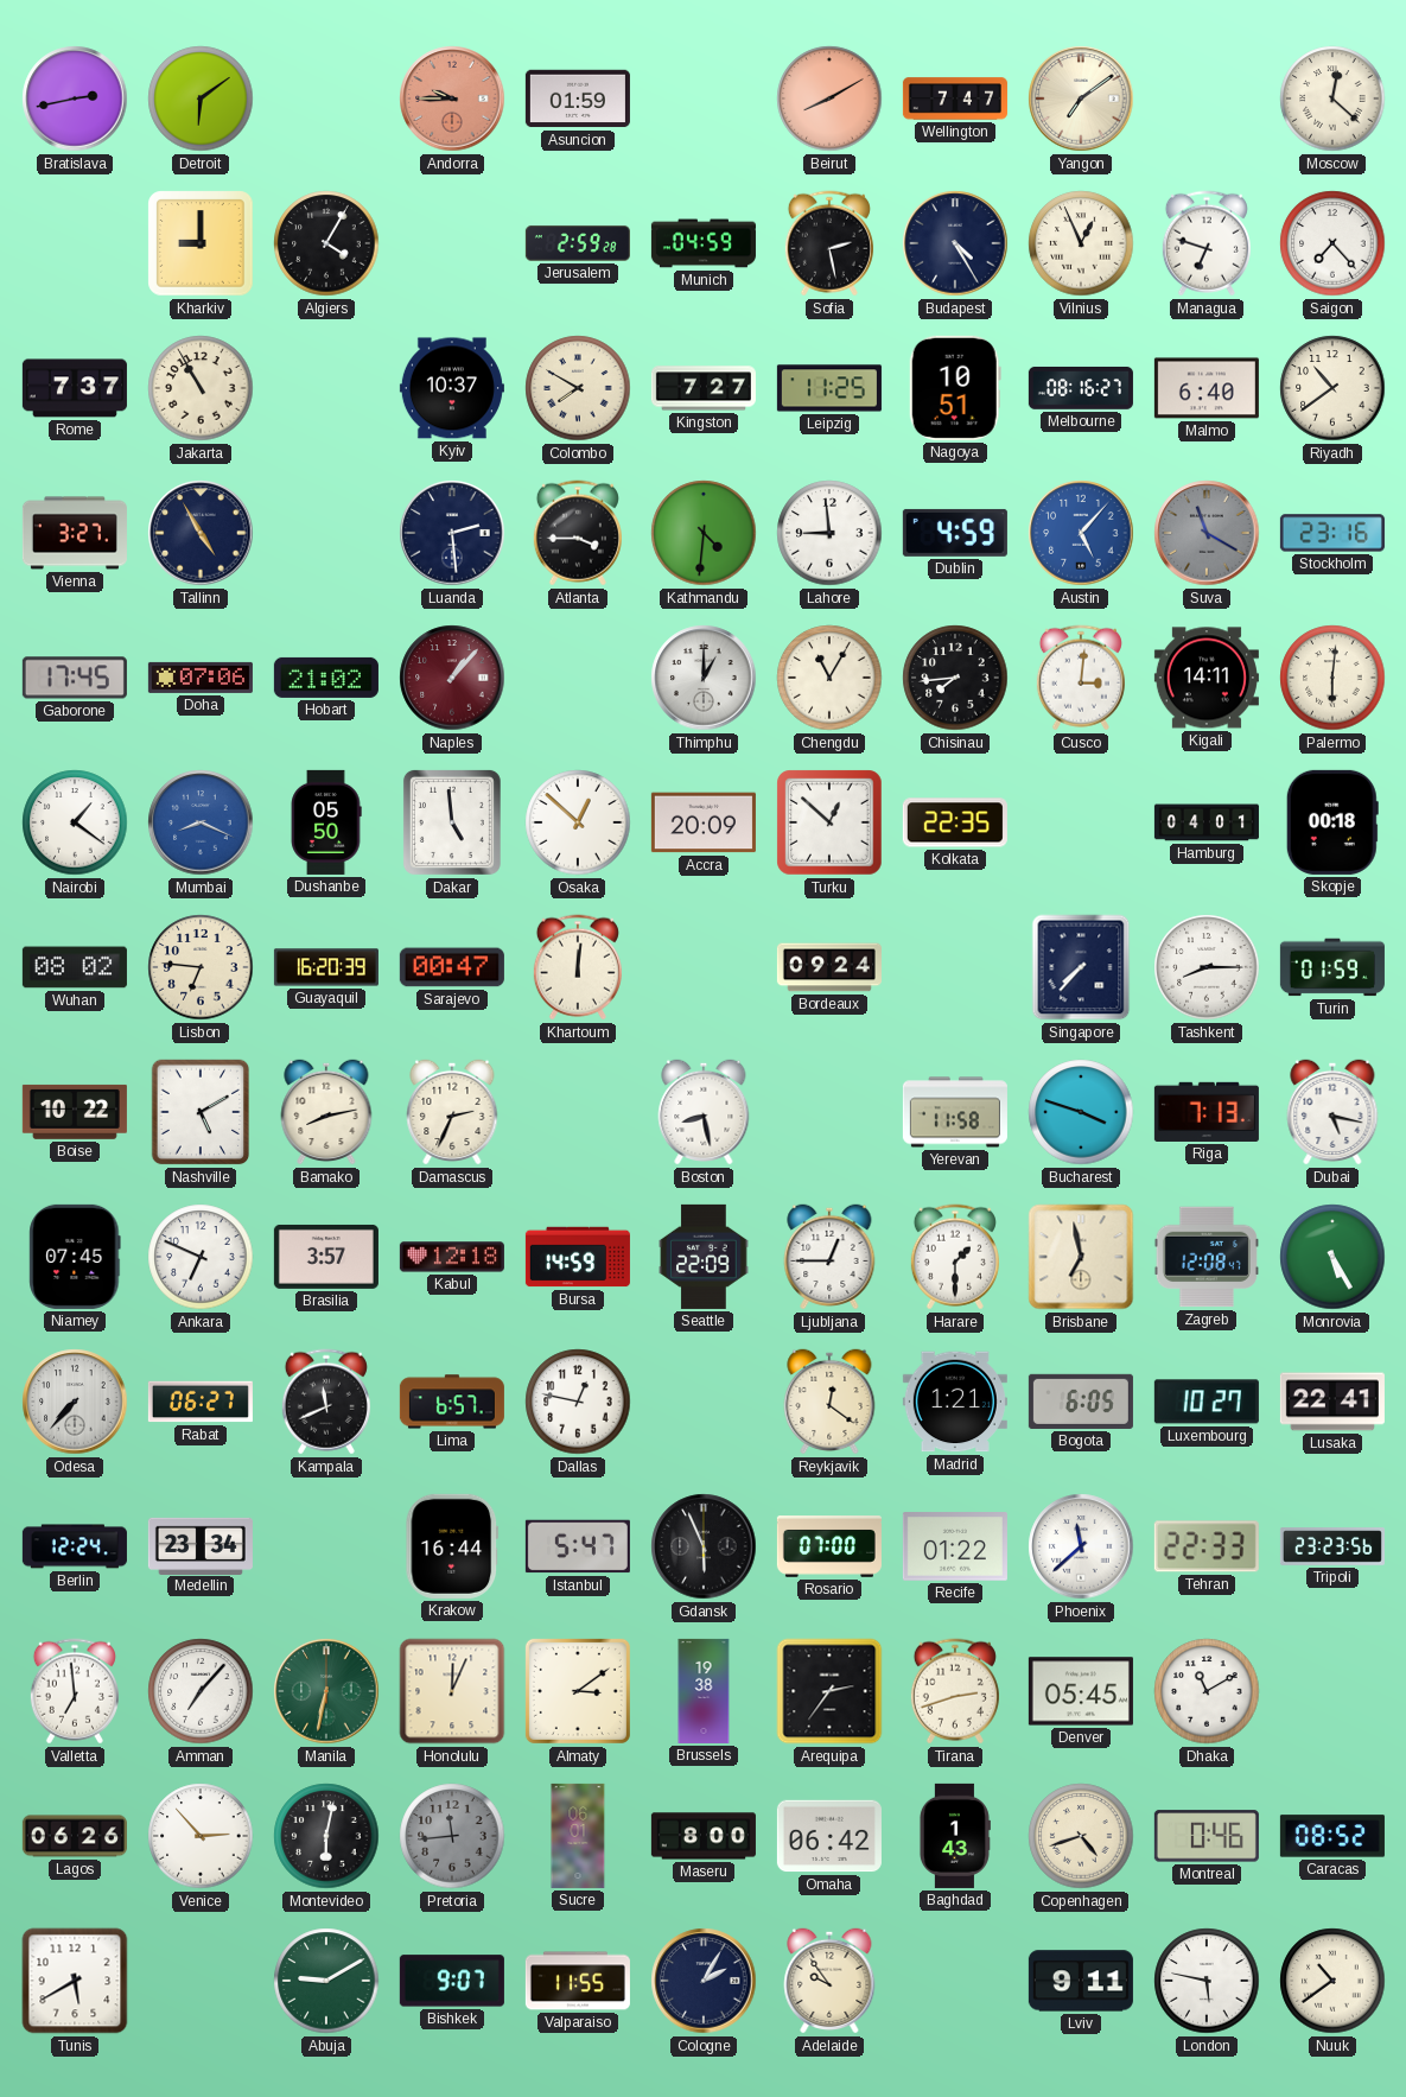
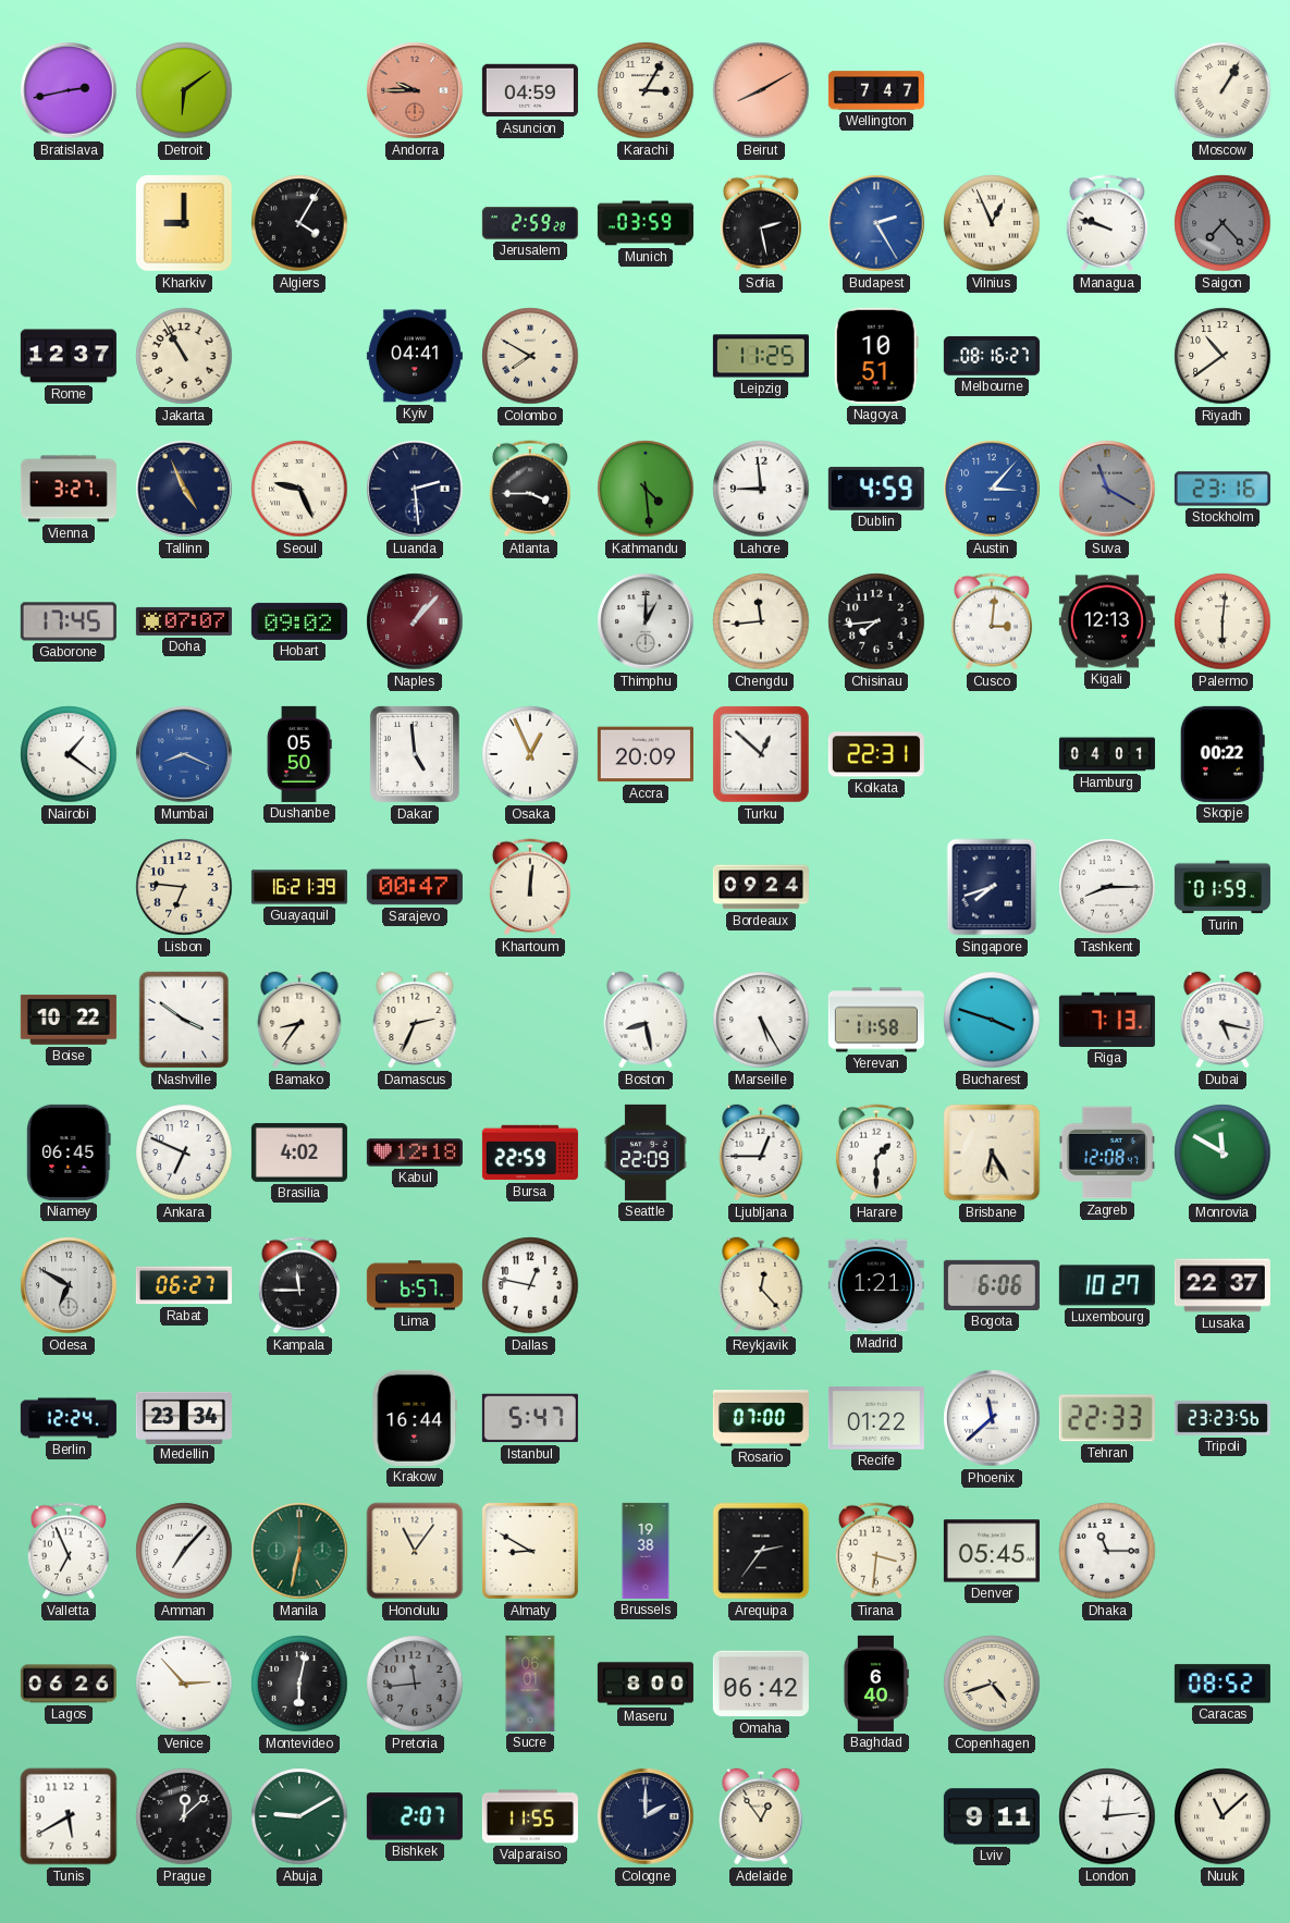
Asuncion: 01:59 -> 04:59 (530, 90)
Karachi: none -> 3:05 (646, 90)
Yangon: 7:09 -> none (1081, 99)
Moscow: 12:22 -> 1:05 (1223, 90)
Munich: 04:59 -> 03:59 (646, 223)
Budapest: 4:25 -> 2:25 (876, 223)
Budapest dial: navy -> blue (876, 223)
Managua: 6:48 -> 9:48 (1107, 223)
Saigon dial: white -> grey (1223, 223)
Rome: 7:37 -> 12:37 (69, 356)
Kyiv: 10:37 -> 04:41 (415, 356)
Kingston: 7:27 -> none (704, 388)
Malmo: 6:40 -> none (1207, 388)
Tallinn: 4:55 -> 4:56 (184, 489)
Seoul: none -> 9:26 (299, 489)
Kathmandu: 4:31 -> 4:29 (646, 489)
Austin: 5:07 -> 3:07 (992, 489)
Doha: 07:06 -> 07:07 (184, 621)
Hobart: 21:02 -> 09:02 (299, 621)
Chengdu: 11:05 -> 11:44 (761, 621)
Kigali: 14:11 -> 12:13 (1107, 621)
Osaka: 12:52 -> 12:56 (530, 754)
Kolkata: 22:35 -> 22:31 (876, 754)
Skopje: 00:18 -> 00:22 (1223, 754)
Wuhan: 08:02 -> none (75, 967)
Guayaquil: 16:20 -> 16:21 (299, 887)
Singapore: 7:37 -> 7:42 (992, 887)
Nashville: 5:10 -> 3:51 (184, 1020)
Bamako: 8:13 -> 8:36 (299, 1020)
Marseille: none -> 5:25 (761, 1020)
Niamey: 07:45 -> 06:45 (69, 1152)
Brasilia: 3:57 -> 4:02 (299, 1152)
Bursa: 14:59 -> 22:59 (530, 1152)
Brisbane: 6:58 -> 6:25 (992, 1152)
Monrovia: 5:25 -> 11:50 (1223, 1152)
Odesa: 7:37 -> 6:50 (69, 1285)
Kampala: 11:41 -> 11:45 (299, 1285)
Reykjavik: 12:21 -> 12:23 (761, 1285)
Bogota: 6:05 -> 6:06 (992, 1285)
Lusaka: 22:41 -> 22:37 (1223, 1285)
Gdansk: 5:56 -> none (704, 1546)
Valletta: 6:59 -> 6:56 (69, 1551)
Honolulu: 12:04 -> 11:06 (415, 1551)
Almaty: 3:09 -> 8:50 (530, 1551)
Tirana: 2:42 -> 3:31 (876, 1551)
Dhaka: 11:10 -> 11:15 (1107, 1551)
Baghdad: 1:43 -> 6:40 (875, 1684)
Montreal: 0:46 -> none (1207, 1836)
Prague: none -> 12:08 (184, 1816)
Bishkek: 9:07 -> 2:07 (415, 1816)
Cologne: 2:05 -> 2:00 (646, 1816)
Adelaide: 9:54 -> 12:54 (761, 1816)
London: 5:47 -> 12:14 (1107, 1816)
Nuuk: 10:39 -> 11:08 (1223, 1816)
